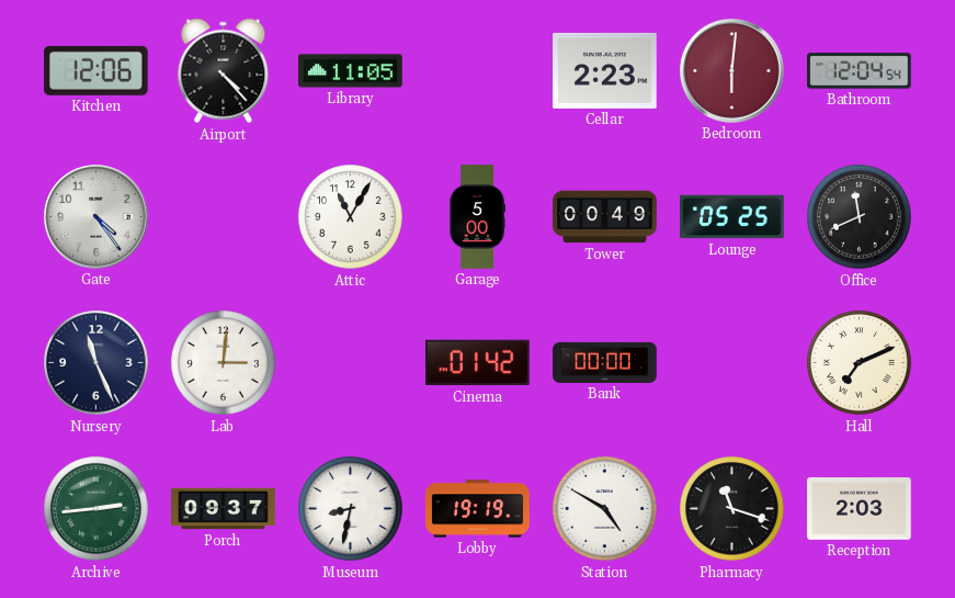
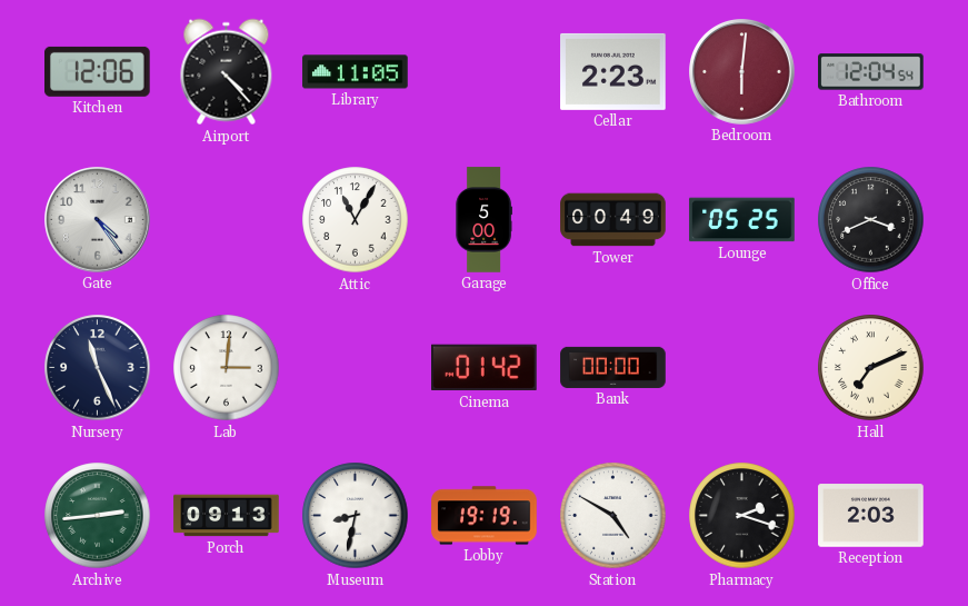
Office: 11:41 -> 3:41 (871, 220)
Porch: 09:37 -> 09:13 (227, 516)
Pharmacy: 11:18 -> 2:18 (742, 516)
